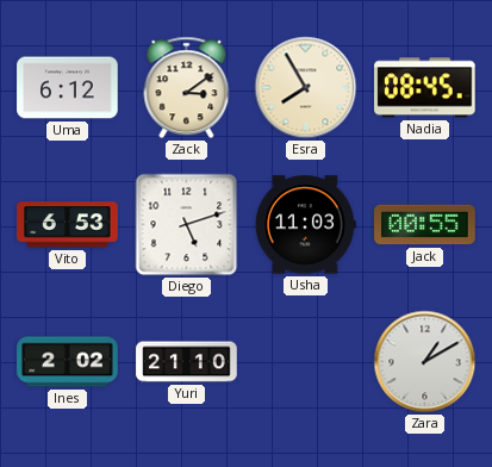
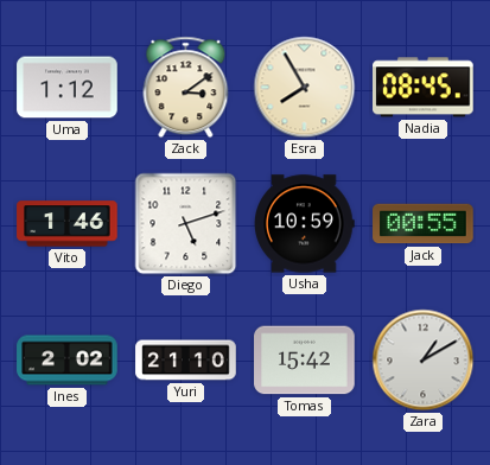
Uma: 6:12 -> 1:12 (68, 88)
Vito: 6:53 -> 1:46 (68, 224)
Usha: 11:03 -> 10:59 (305, 224)
Tomas: none -> 15:42 (305, 361)
